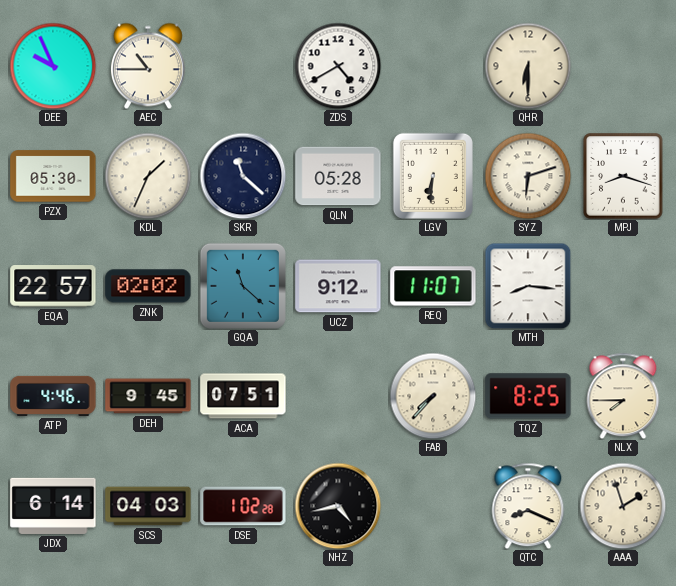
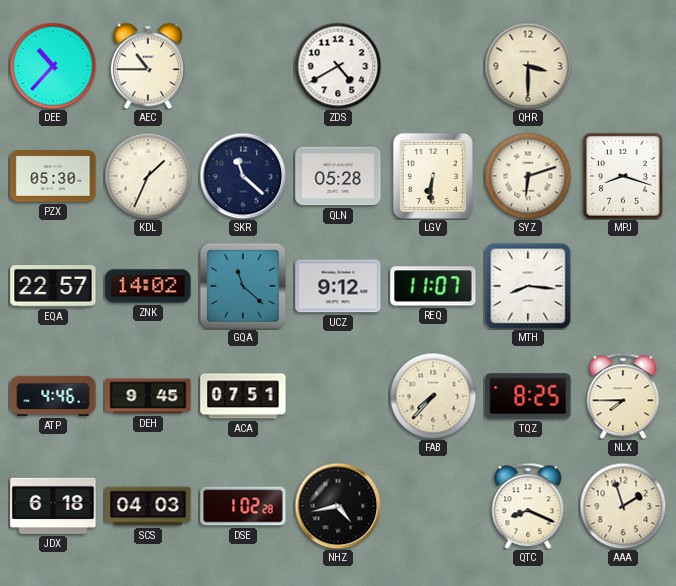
DEE: 9:56 -> 10:37 (53, 66)
QHR: 6:30 -> 3:30 (528, 66)
ZNK: 02:02 -> 14:02 (148, 286)
JDX: 6:14 -> 6:18 (53, 506)
